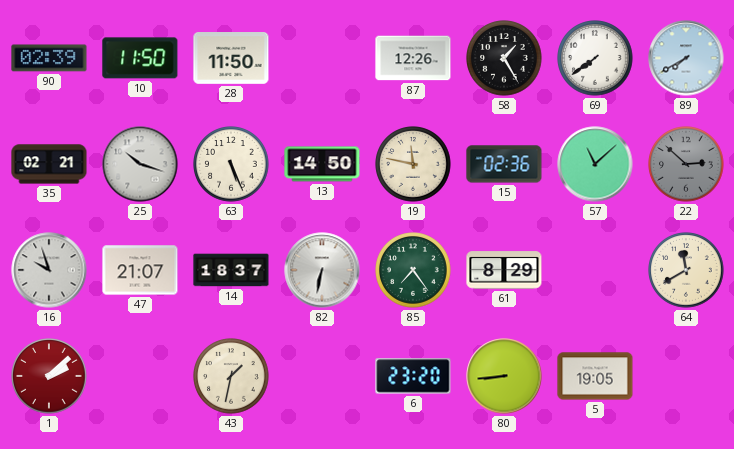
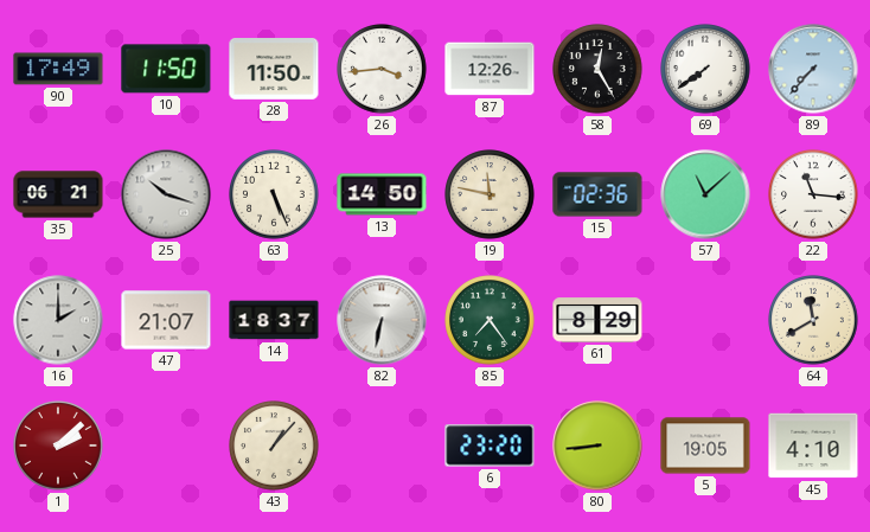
90: 02:39 -> 17:49 (58, 69)
26: none -> 3:44 (382, 69)
58: 1:25 -> 12:25 (597, 69)
89: 7:40 -> 7:37 (813, 69)
35: 02:21 -> 06:21 (58, 194)
22: 2:52 -> 11:16 (813, 194)
22 dial: grey -> white (813, 194)
16: 9:57 -> 2:00 (58, 320)
43: 1:32 -> 1:07 (274, 446)
45: none -> 4:10 (813, 446)
